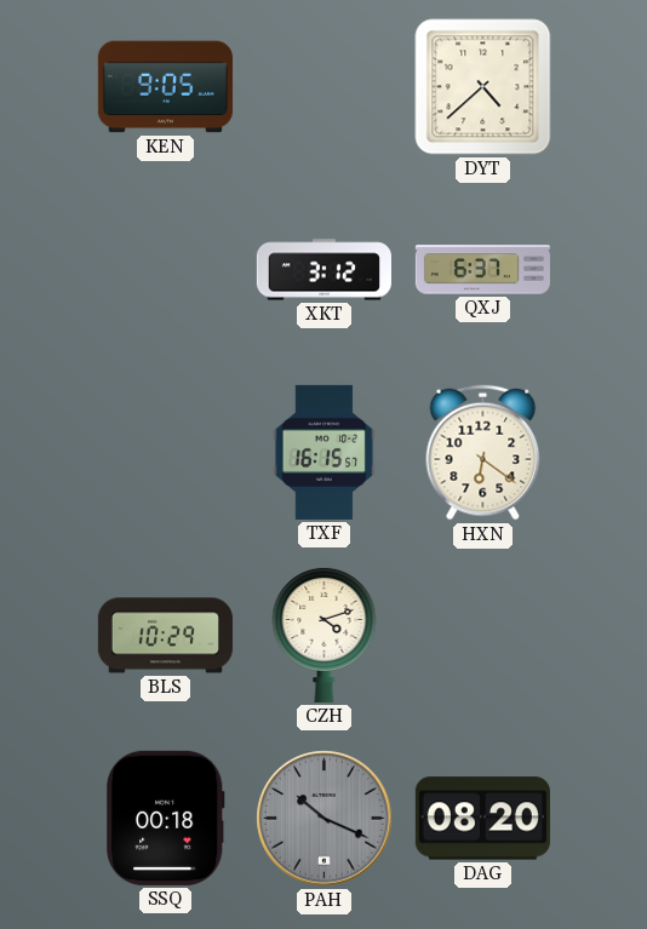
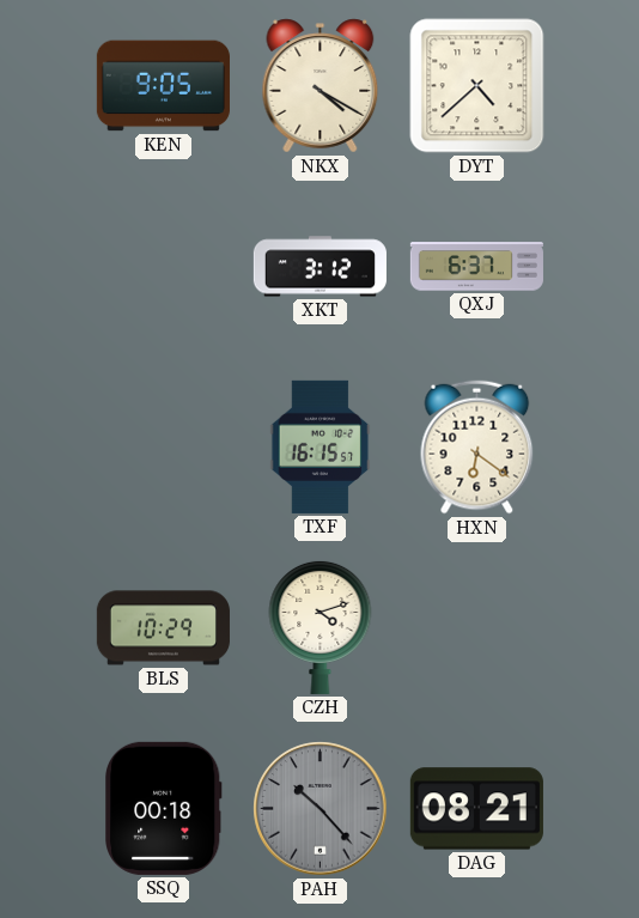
NKX: none -> 4:20 (321, 86)
PAH: 10:19 -> 10:23 (321, 809)
DAG: 08:20 -> 08:21 (476, 809)
